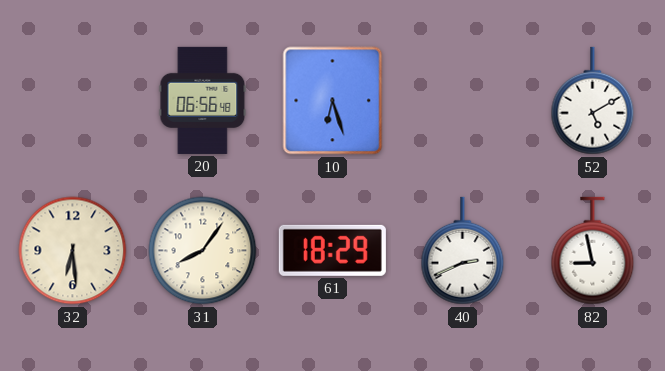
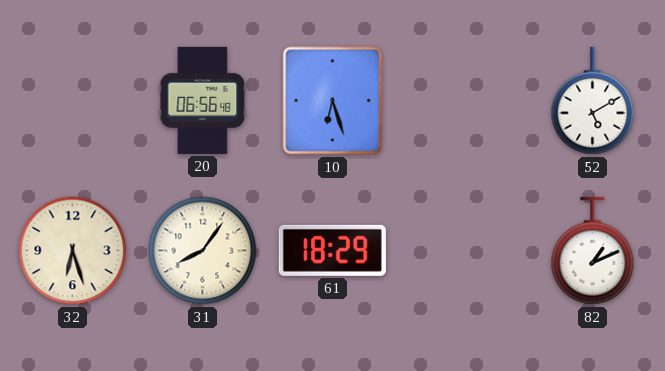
32: 6:29 -> 6:27 (73, 251)
40: 2:41 -> none (463, 251)
82: 8:58 -> 1:11 (593, 251)
